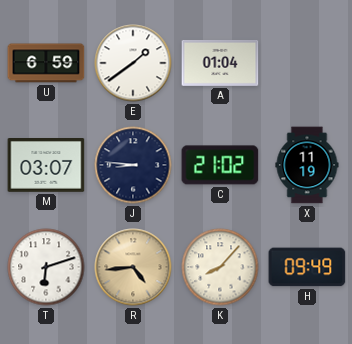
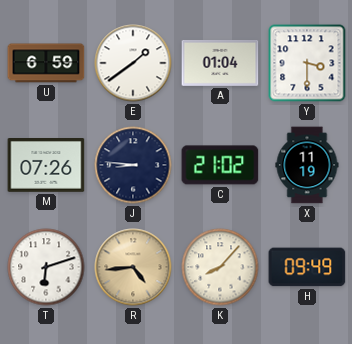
Y: none -> 3:30 (307, 63)
M: 03:07 -> 07:26 (46, 166)
